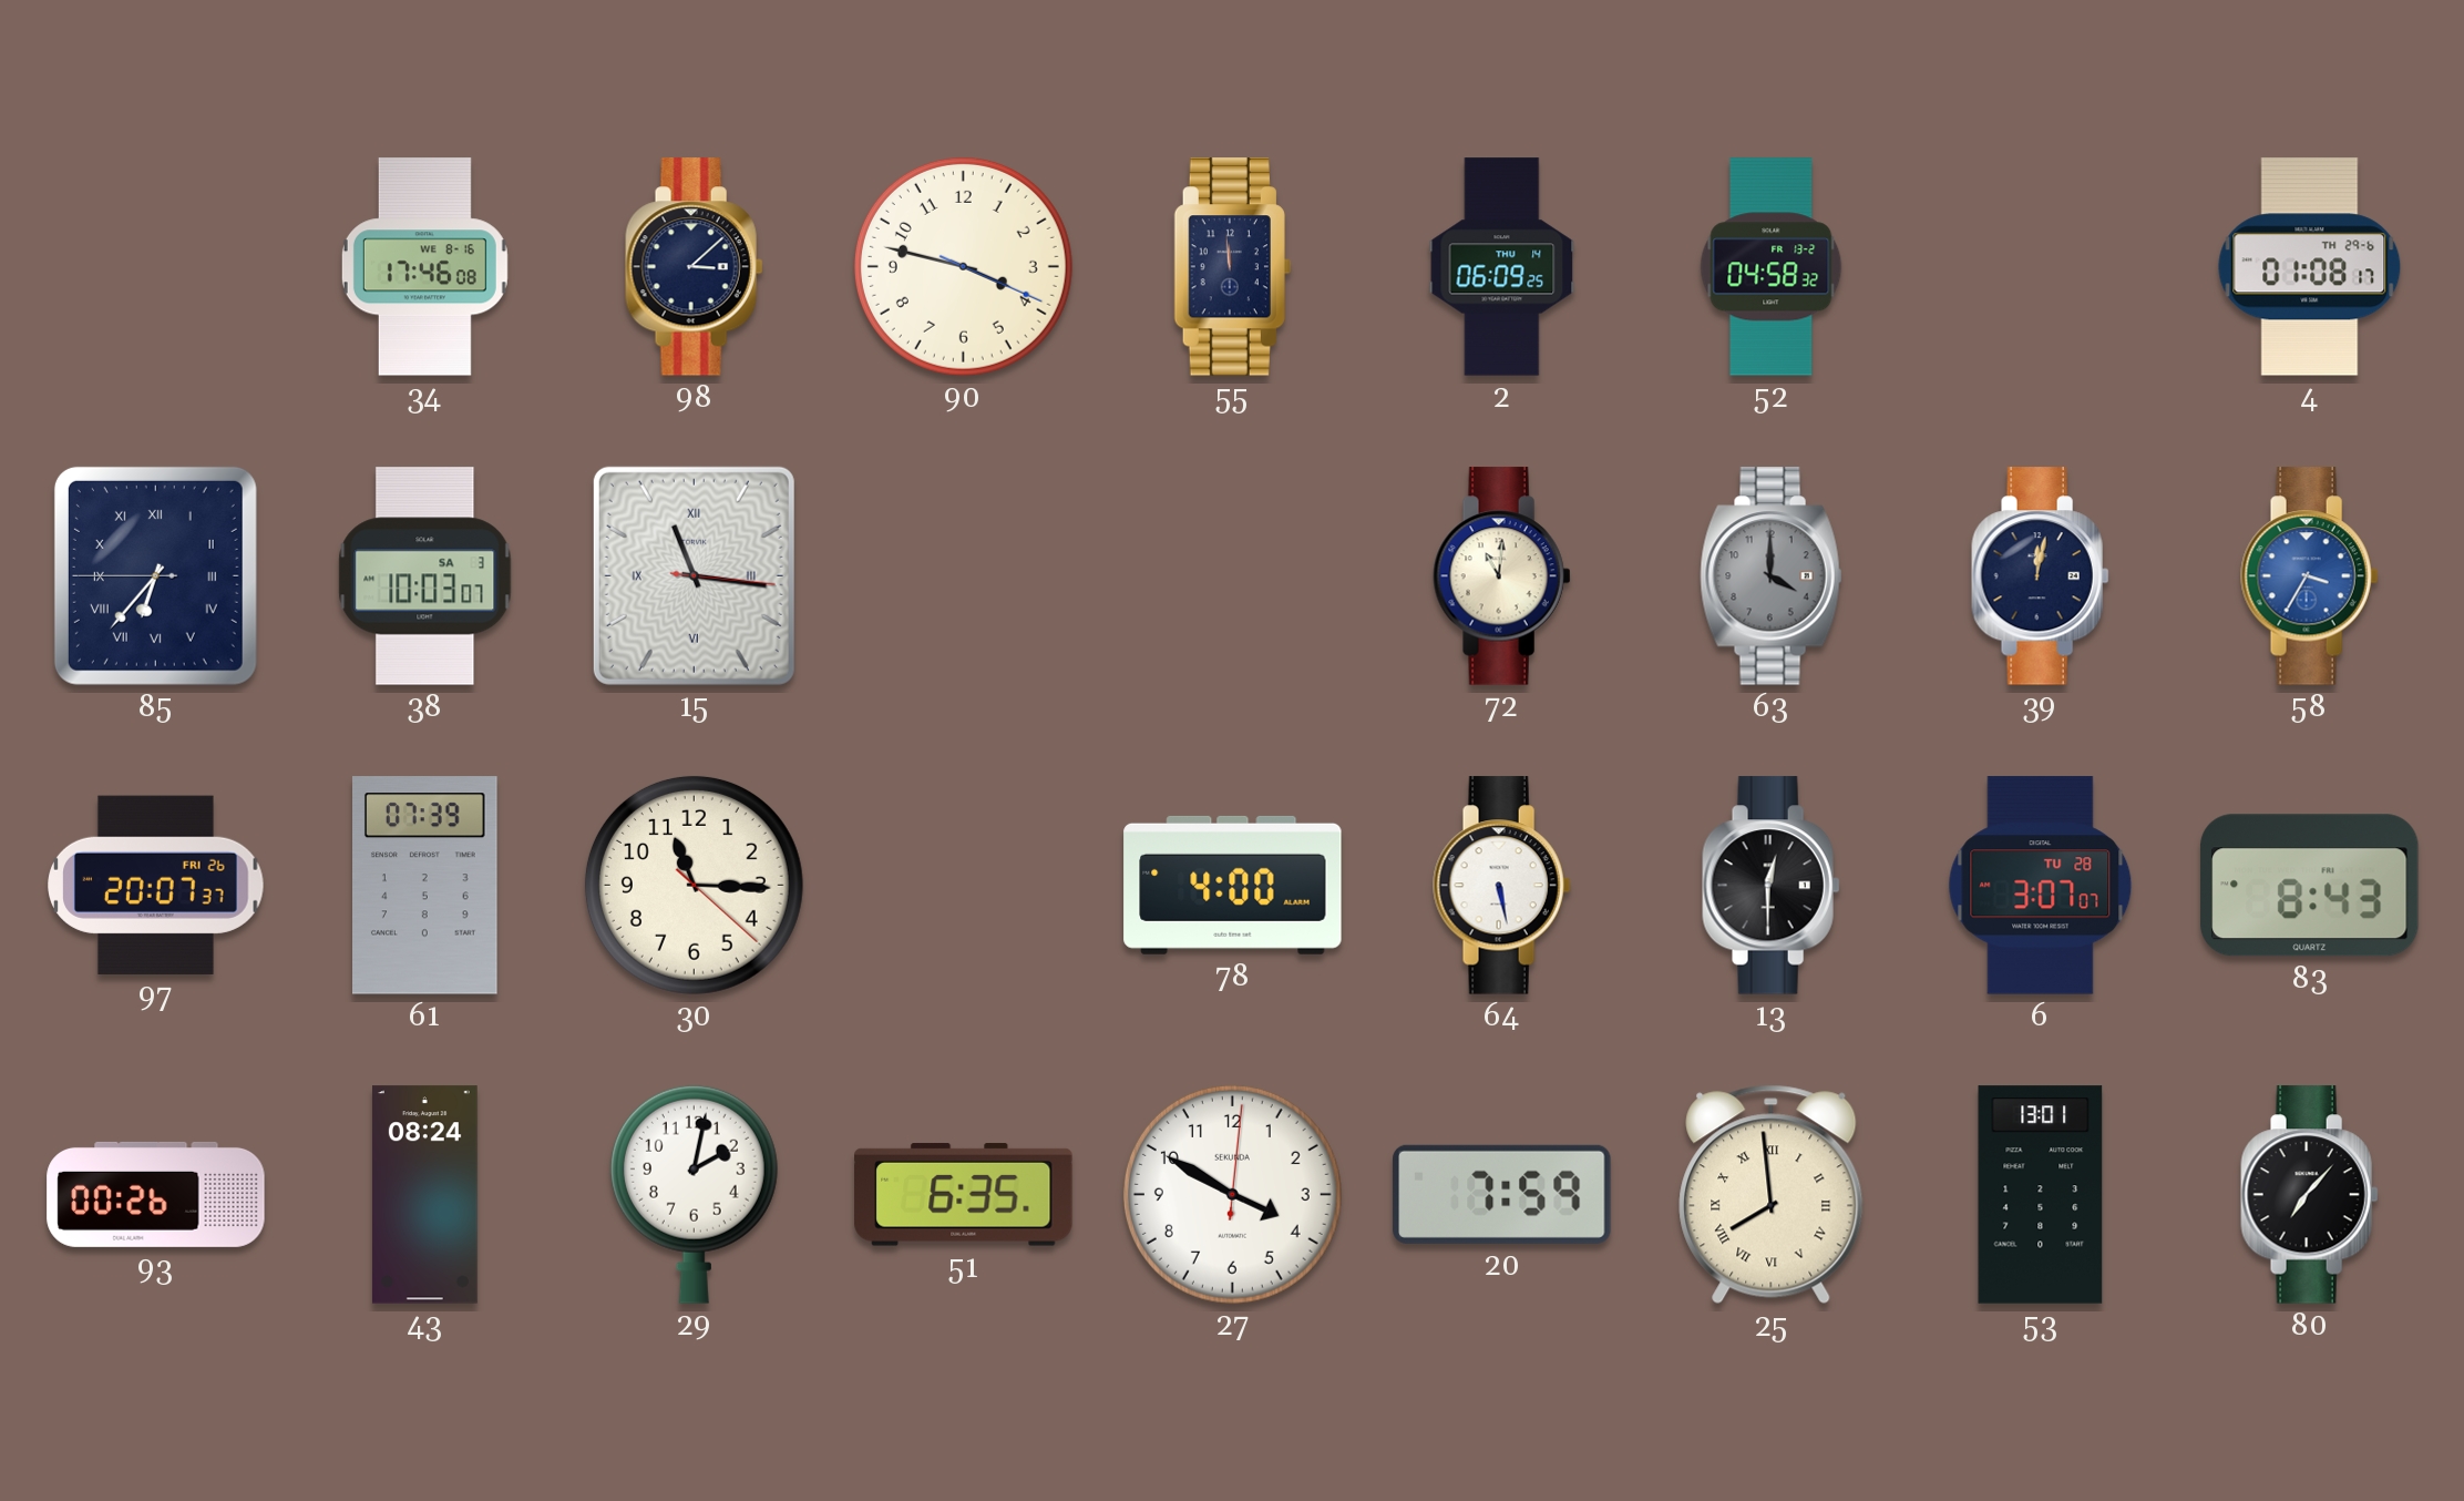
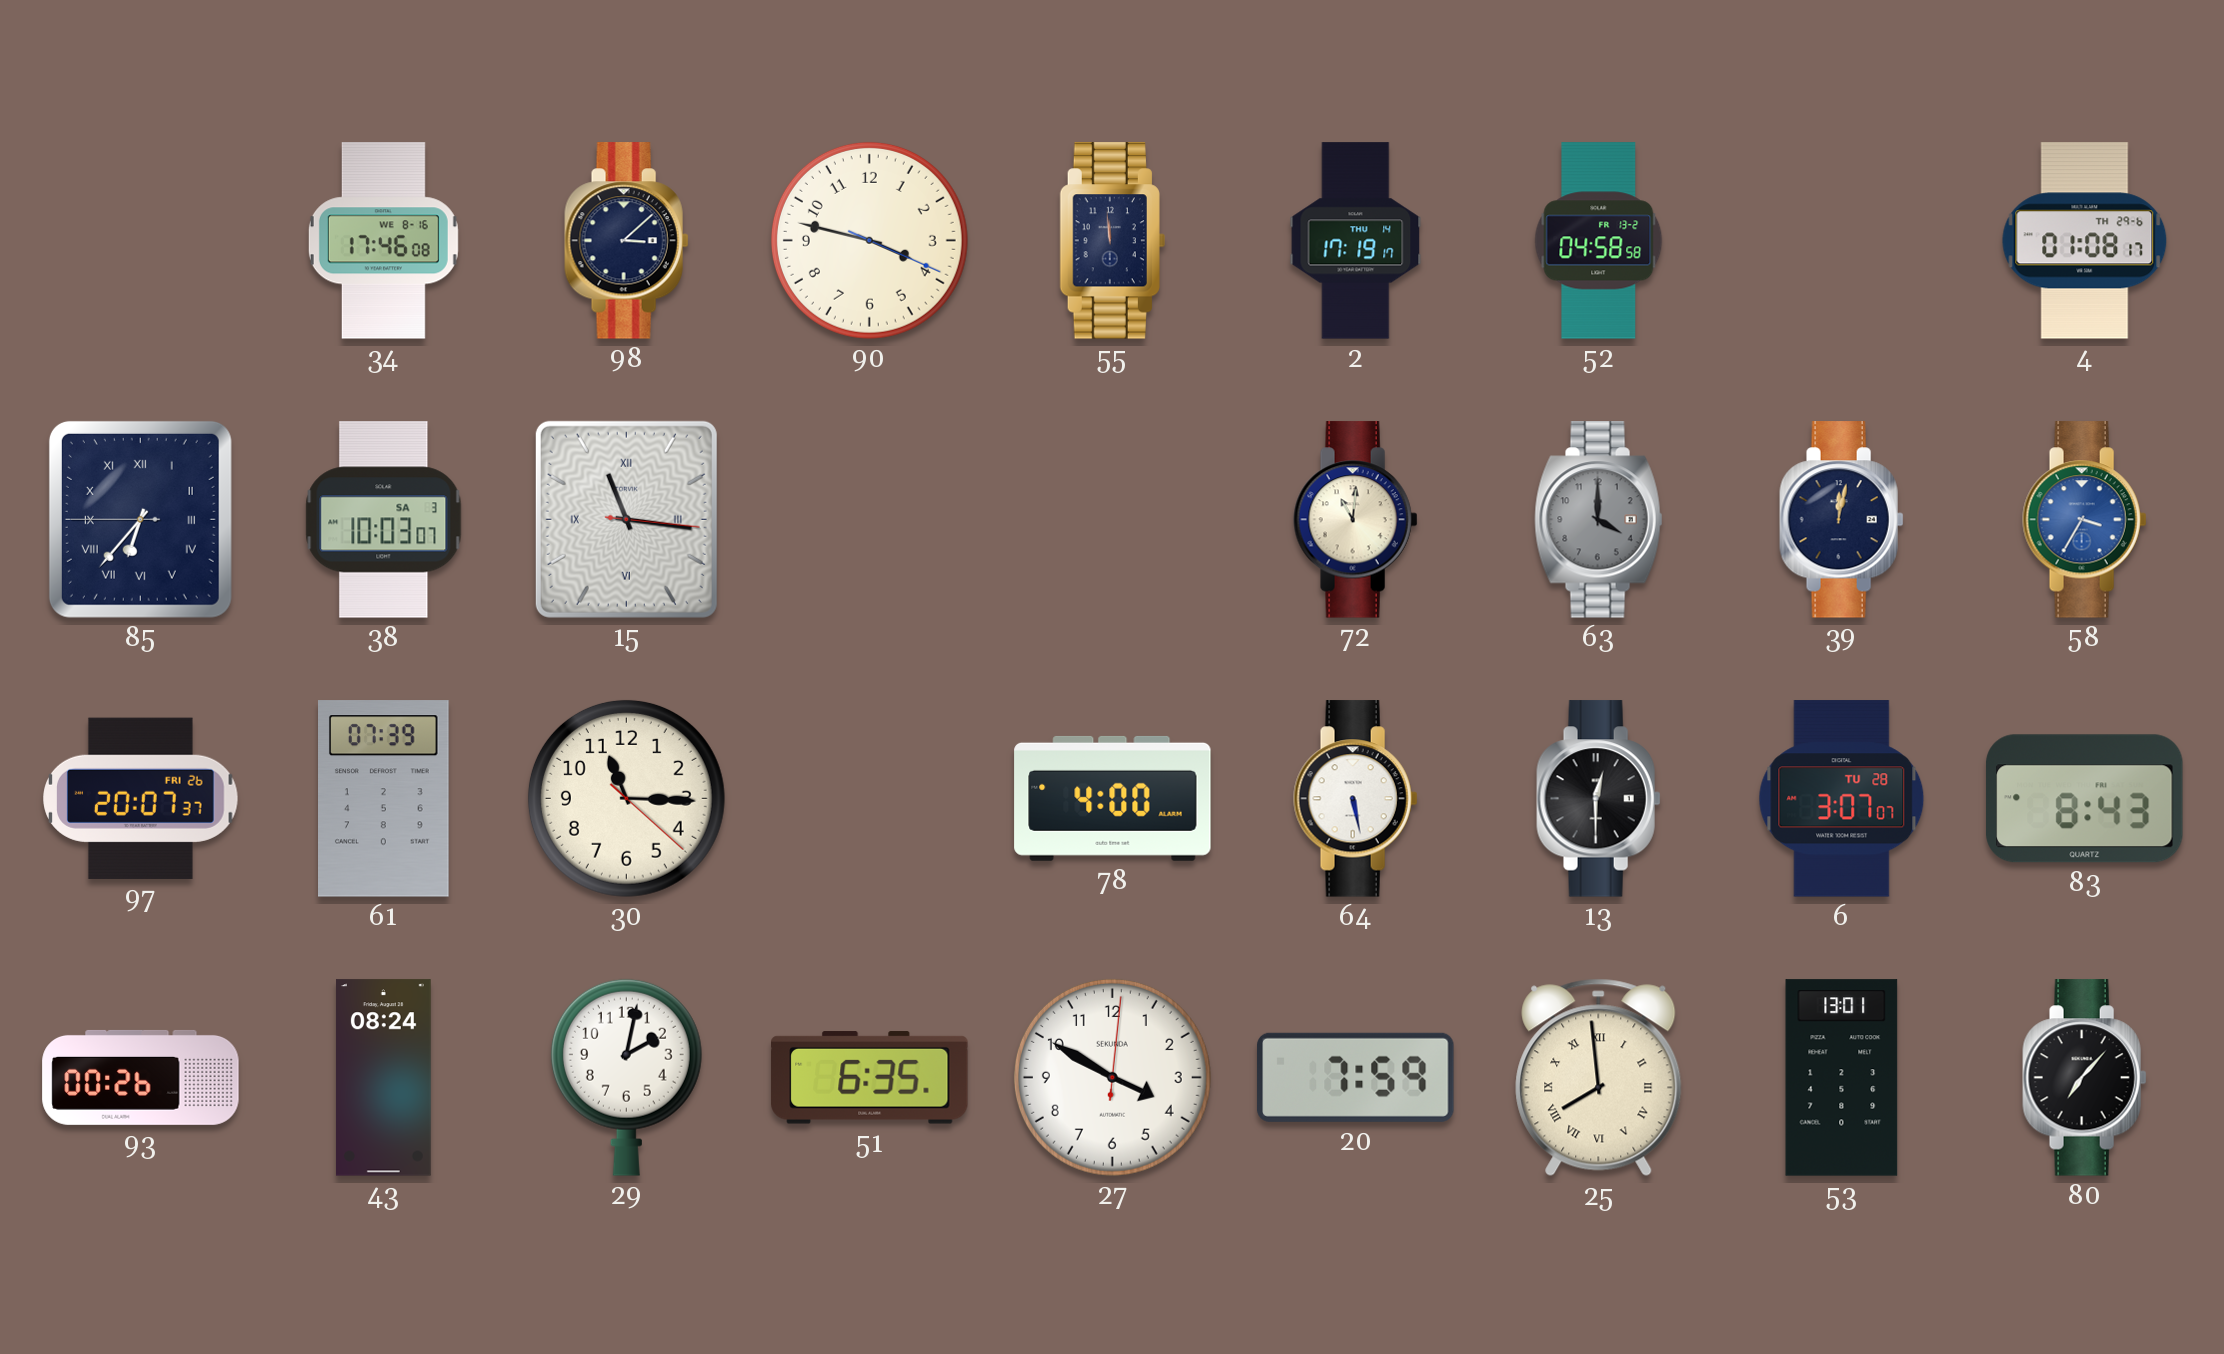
2: 06:09 -> 17:19 (1356, 241)
52: 04:58:32 -> 04:58:58 (1599, 241)
